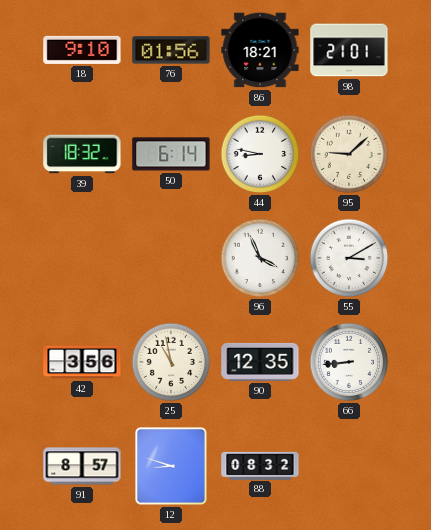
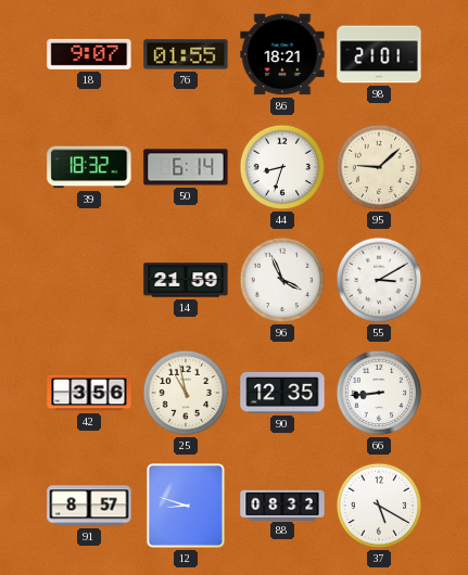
18: 9:10 -> 9:07 (89, 54)
76: 01:56 -> 01:55 (186, 54)
44: 8:47 -> 8:33 (282, 167)
14: none -> 21:59 (186, 280)
37: none -> 5:20 (379, 506)
